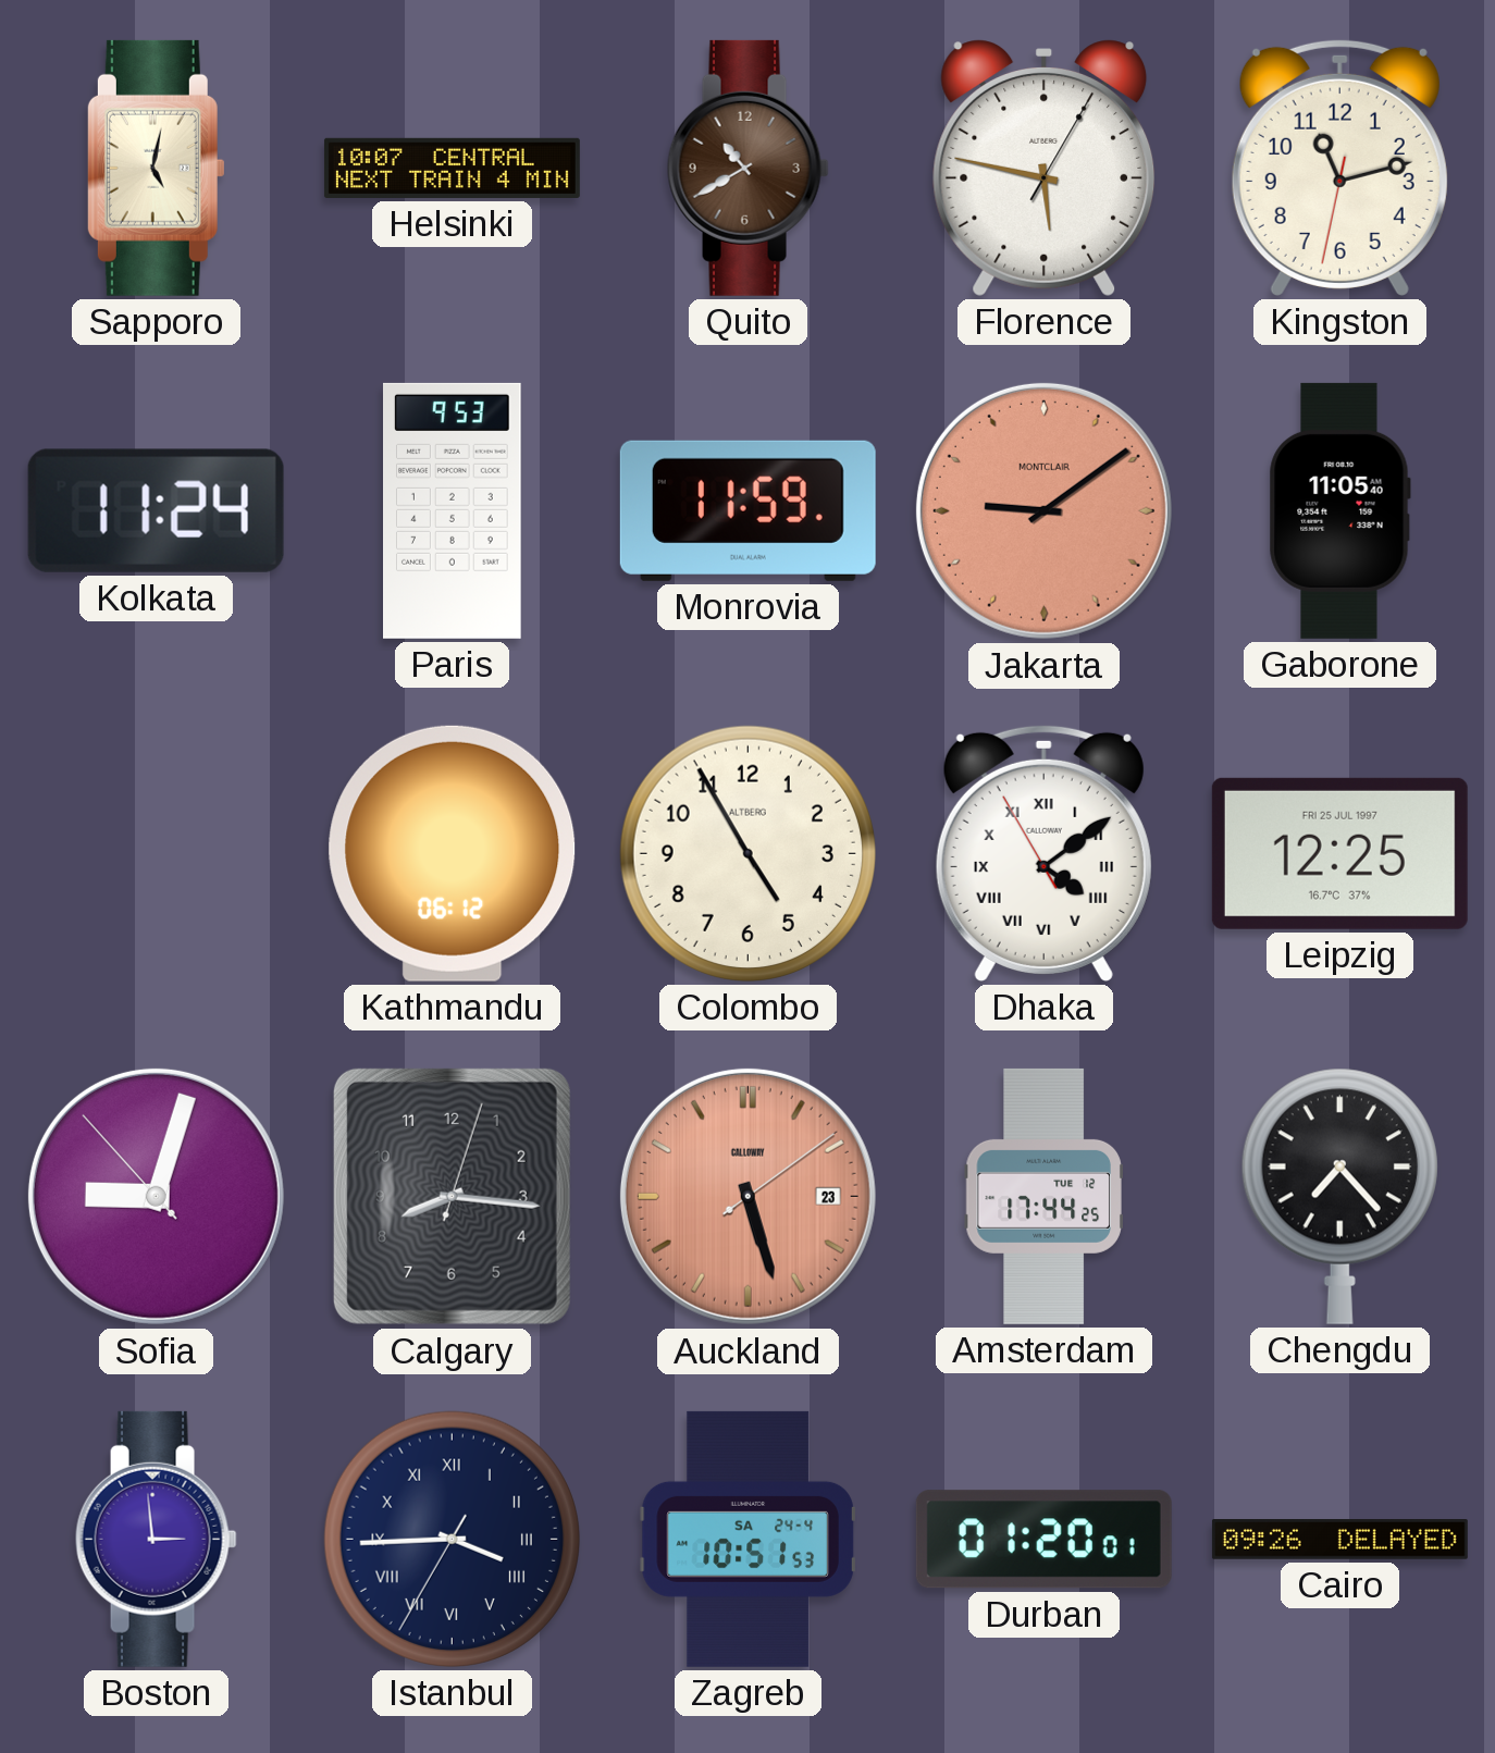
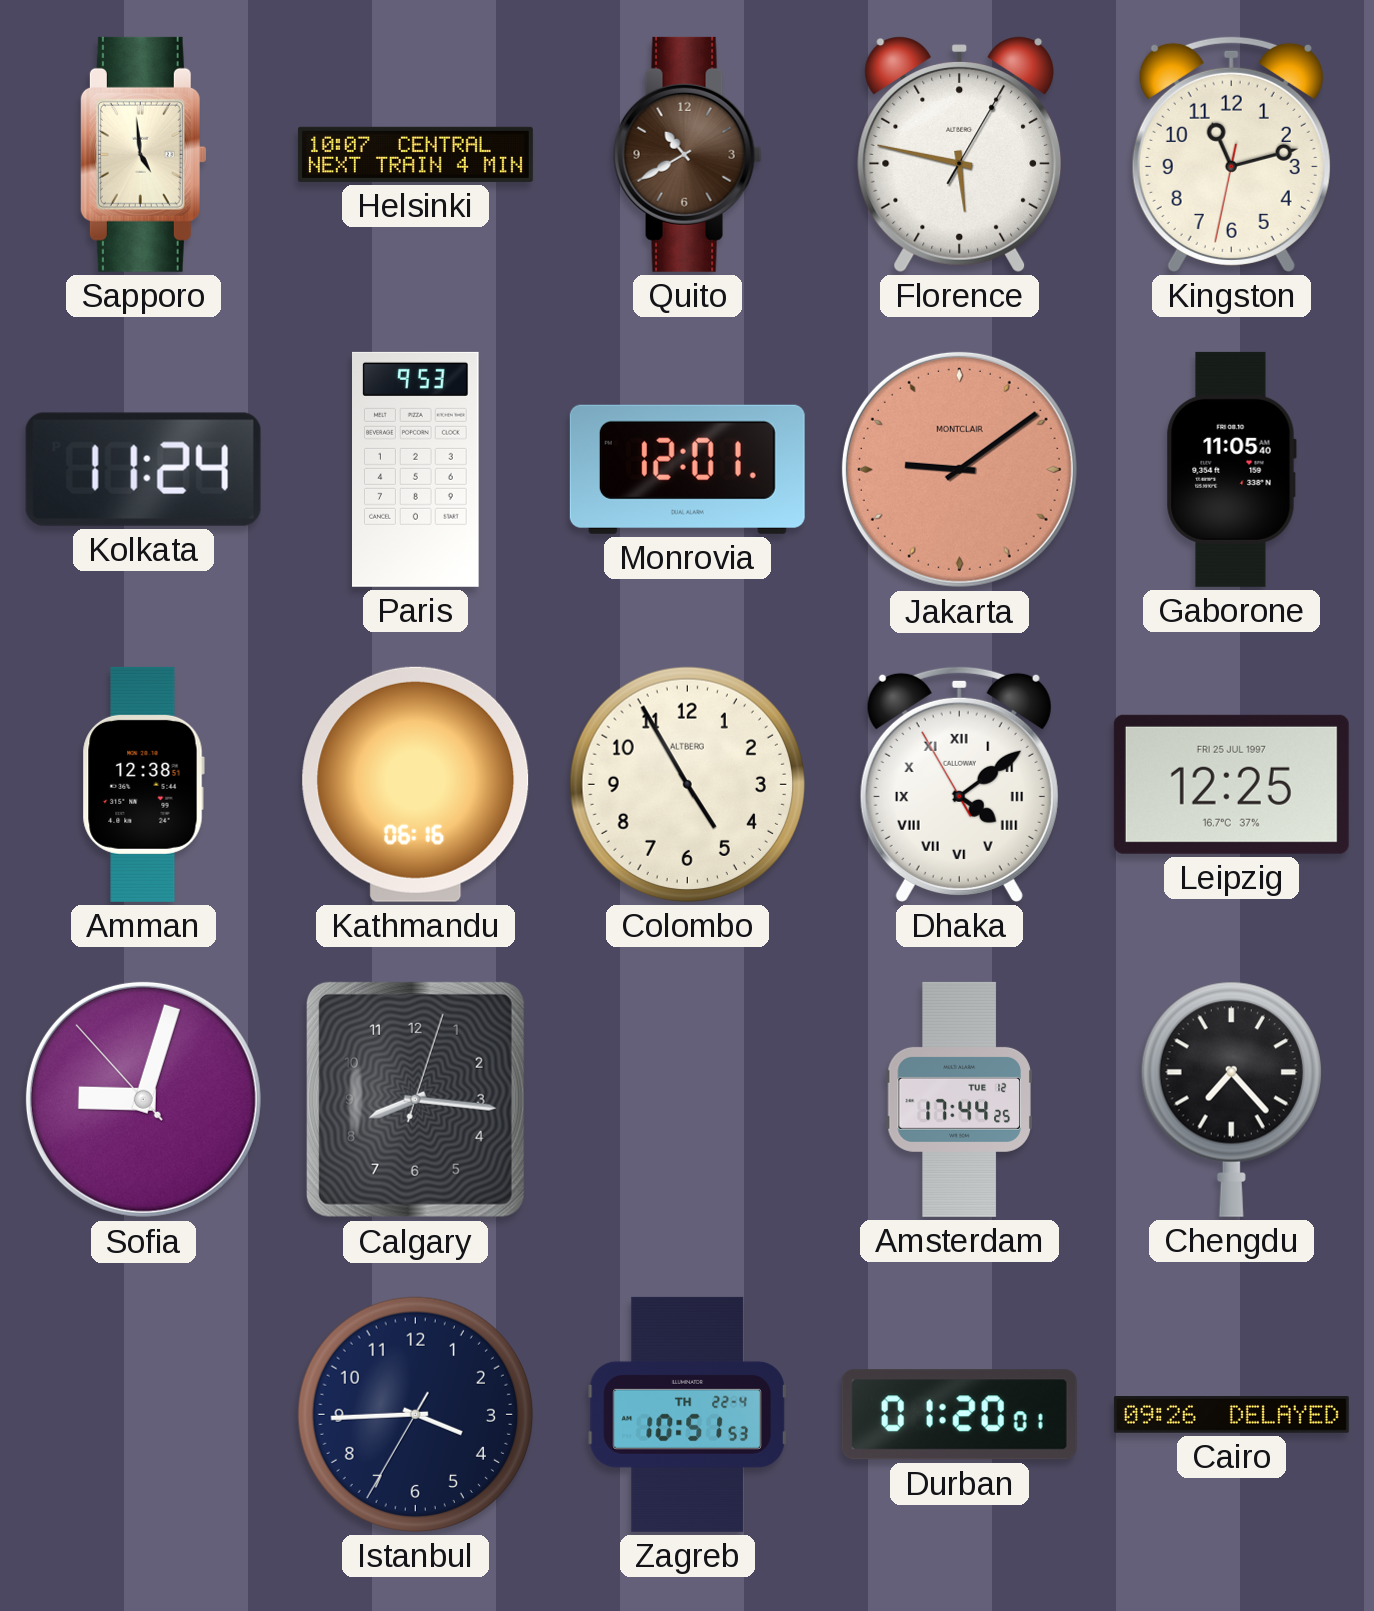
Sapporo: 5:02 -> 4:59 (143, 154)
Monrovia: 11:59 -> 12:01 (687, 469)
Amman: none -> 12:38 (143, 784)
Kathmandu: 06:12 -> 06:16 (416, 784)
Auckland: 5:27 -> none (747, 1196)
Boston: 2:59 -> none (156, 1539)
Istanbul numerals: Roman -> Arabic (415, 1414)
Zagreb date: SA 24-4 -> TH 22-4 (687, 1414)
